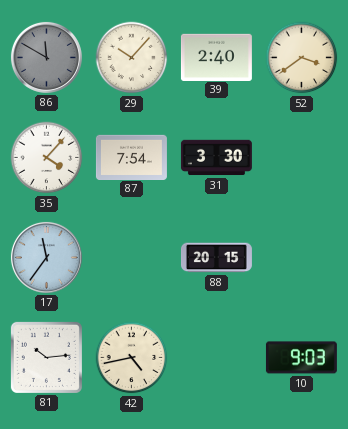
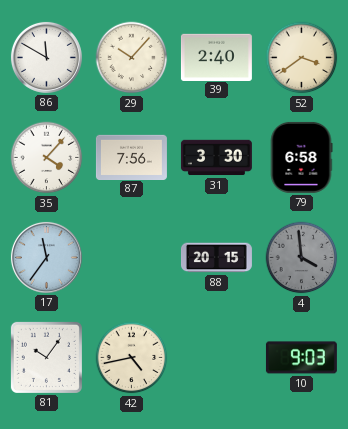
86 dial: grey -> white (46, 57)
87: 7:54 -> 7:56 (131, 157)
79: none -> 6:58 (301, 157)
4: none -> 3:59 (302, 258)
81: 10:14 -> 10:06 (46, 357)
